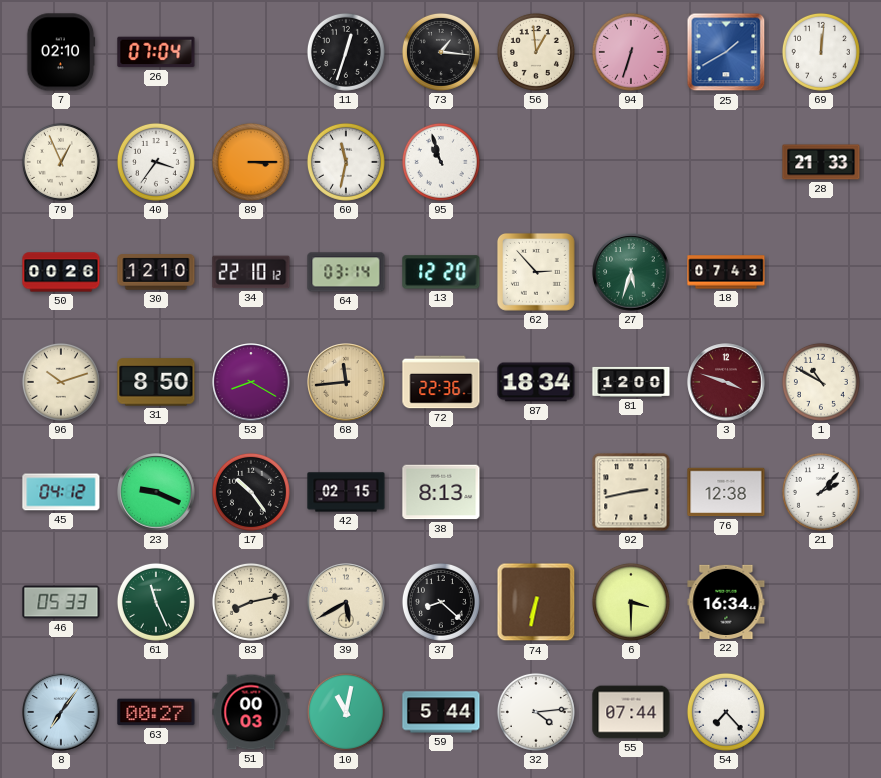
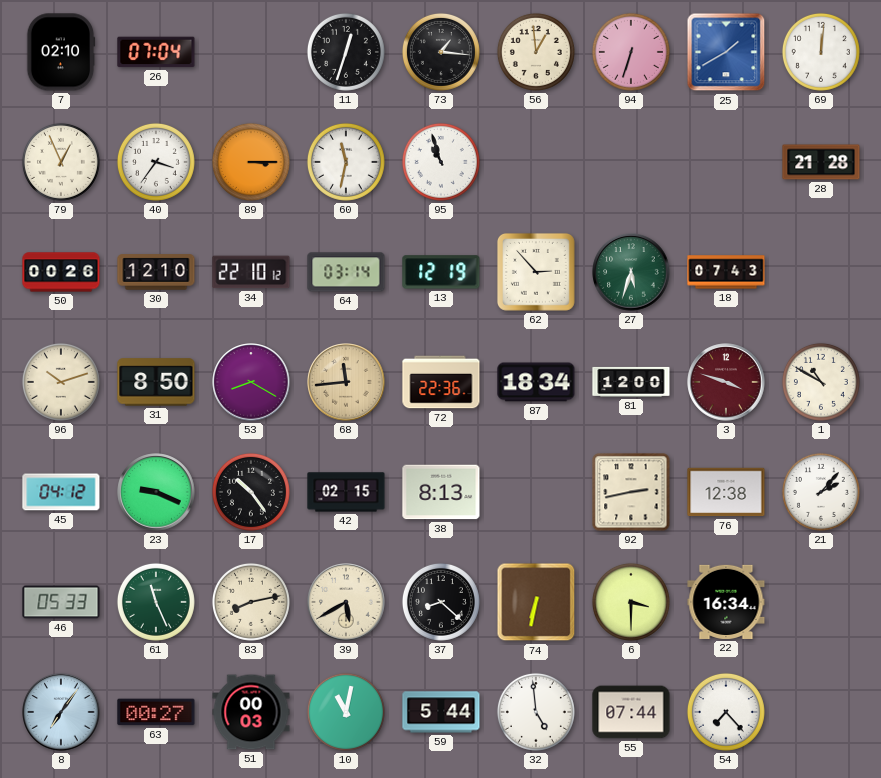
28: 21:33 -> 21:28 (821, 162)
13: 12:20 -> 12:19 (441, 272)
32: 4:14 -> 4:59 (536, 712)
